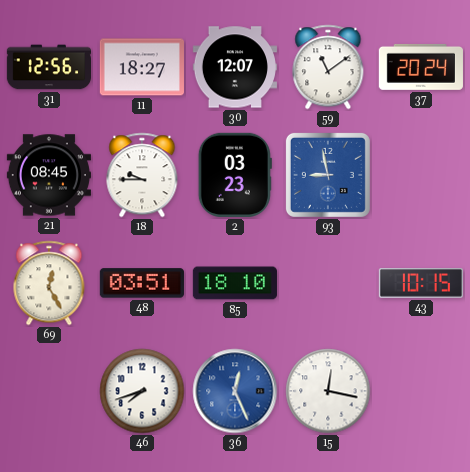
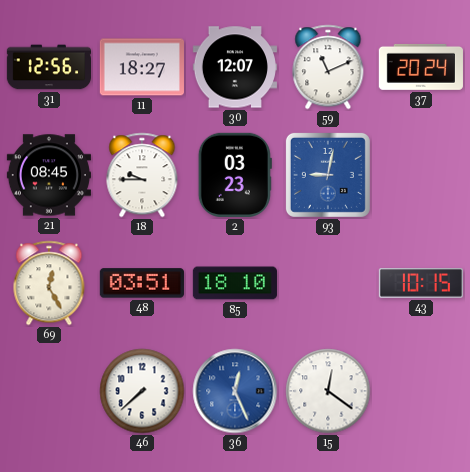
59: 11:09 -> 11:11 (328, 67)
93: 8:58 -> 9:02 (328, 175)
46: 7:42 -> 7:38 (142, 391)
15: 12:17 -> 12:21 (328, 391)
